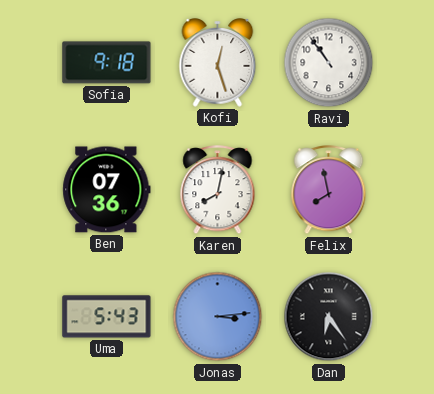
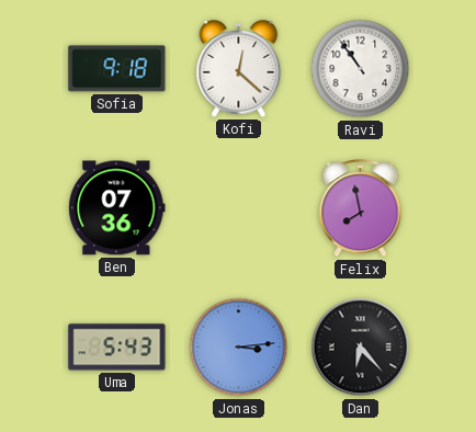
Kofi: 12:27 -> 12:22 (239, 69)
Karen: 8:02 -> none (218, 190)
Dan: 6:24 -> 6:23 (361, 348)
